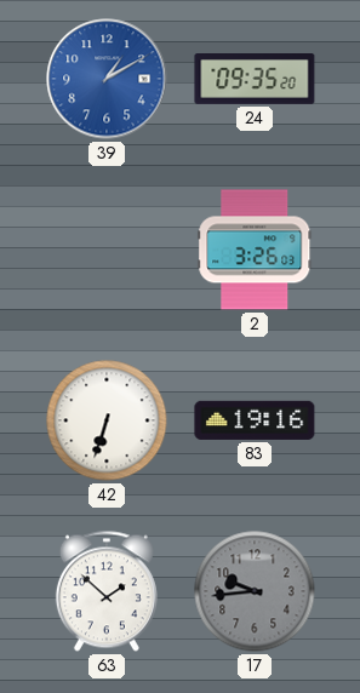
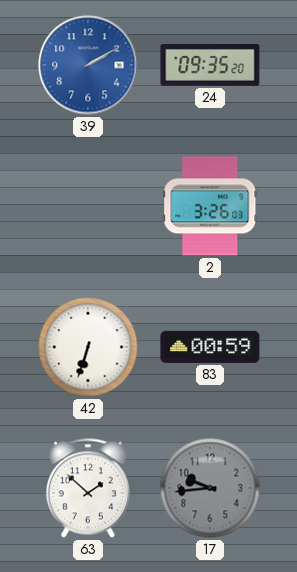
39: 1:10 -> 2:10 (88, 65)
83: 19:16 -> 00:59 (210, 347)
